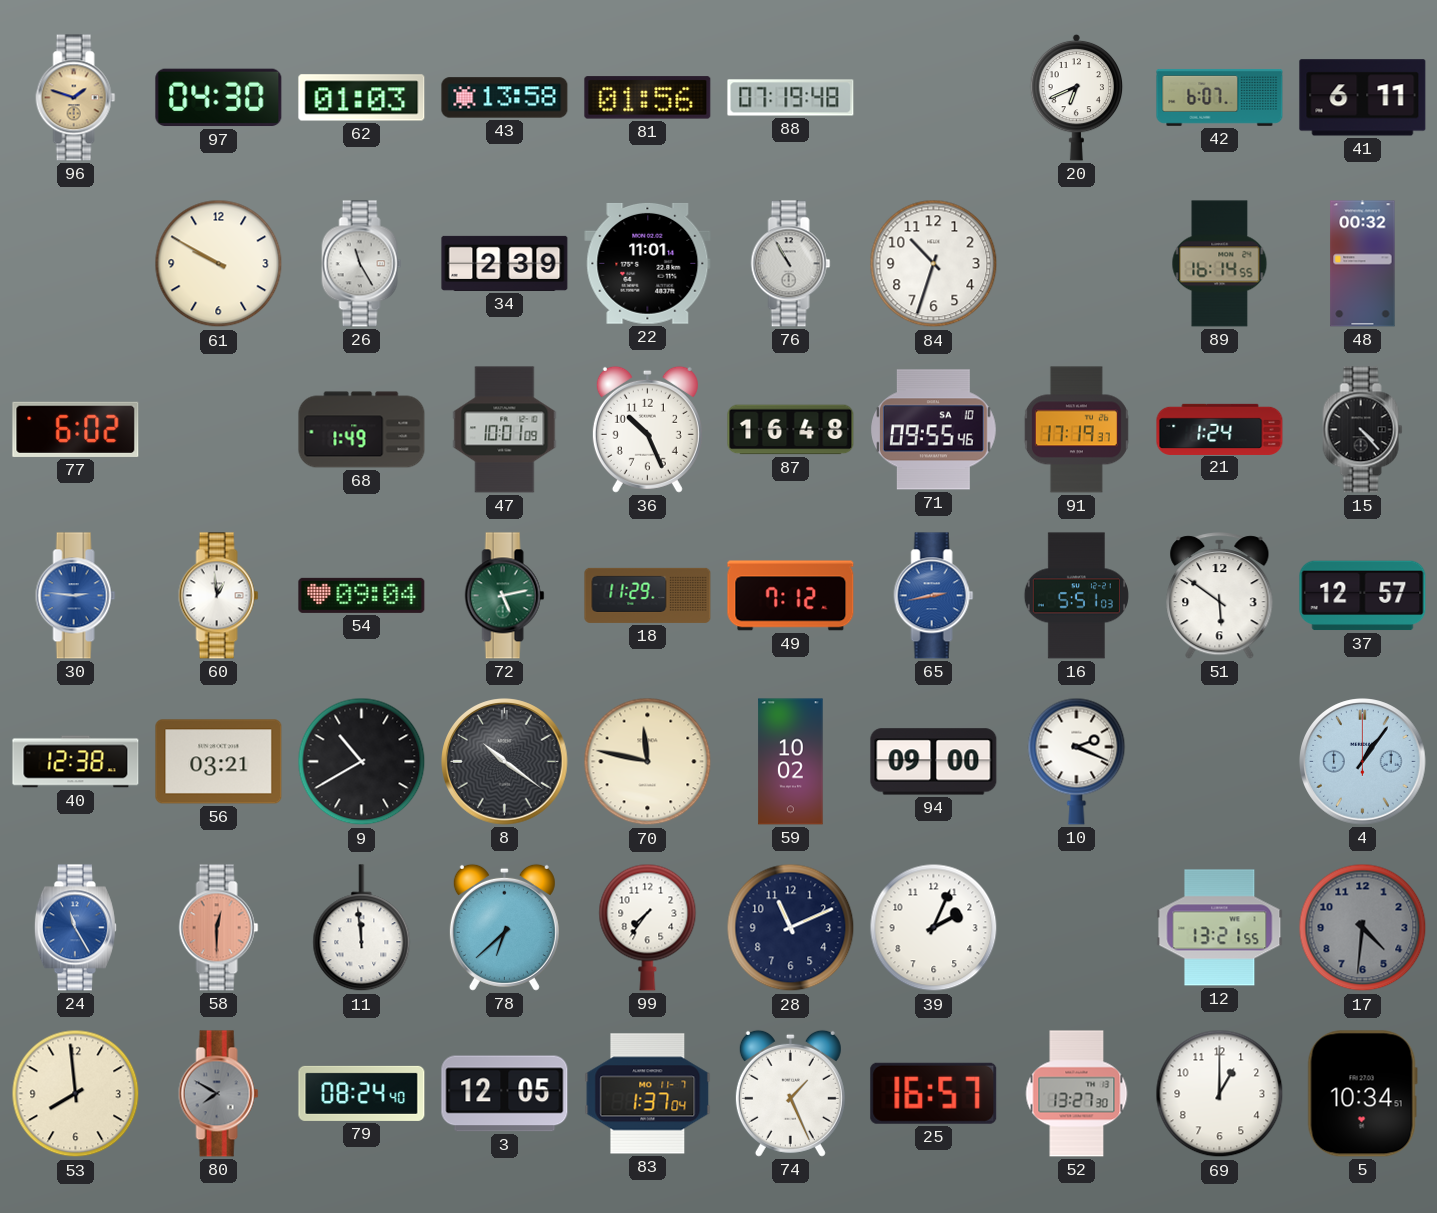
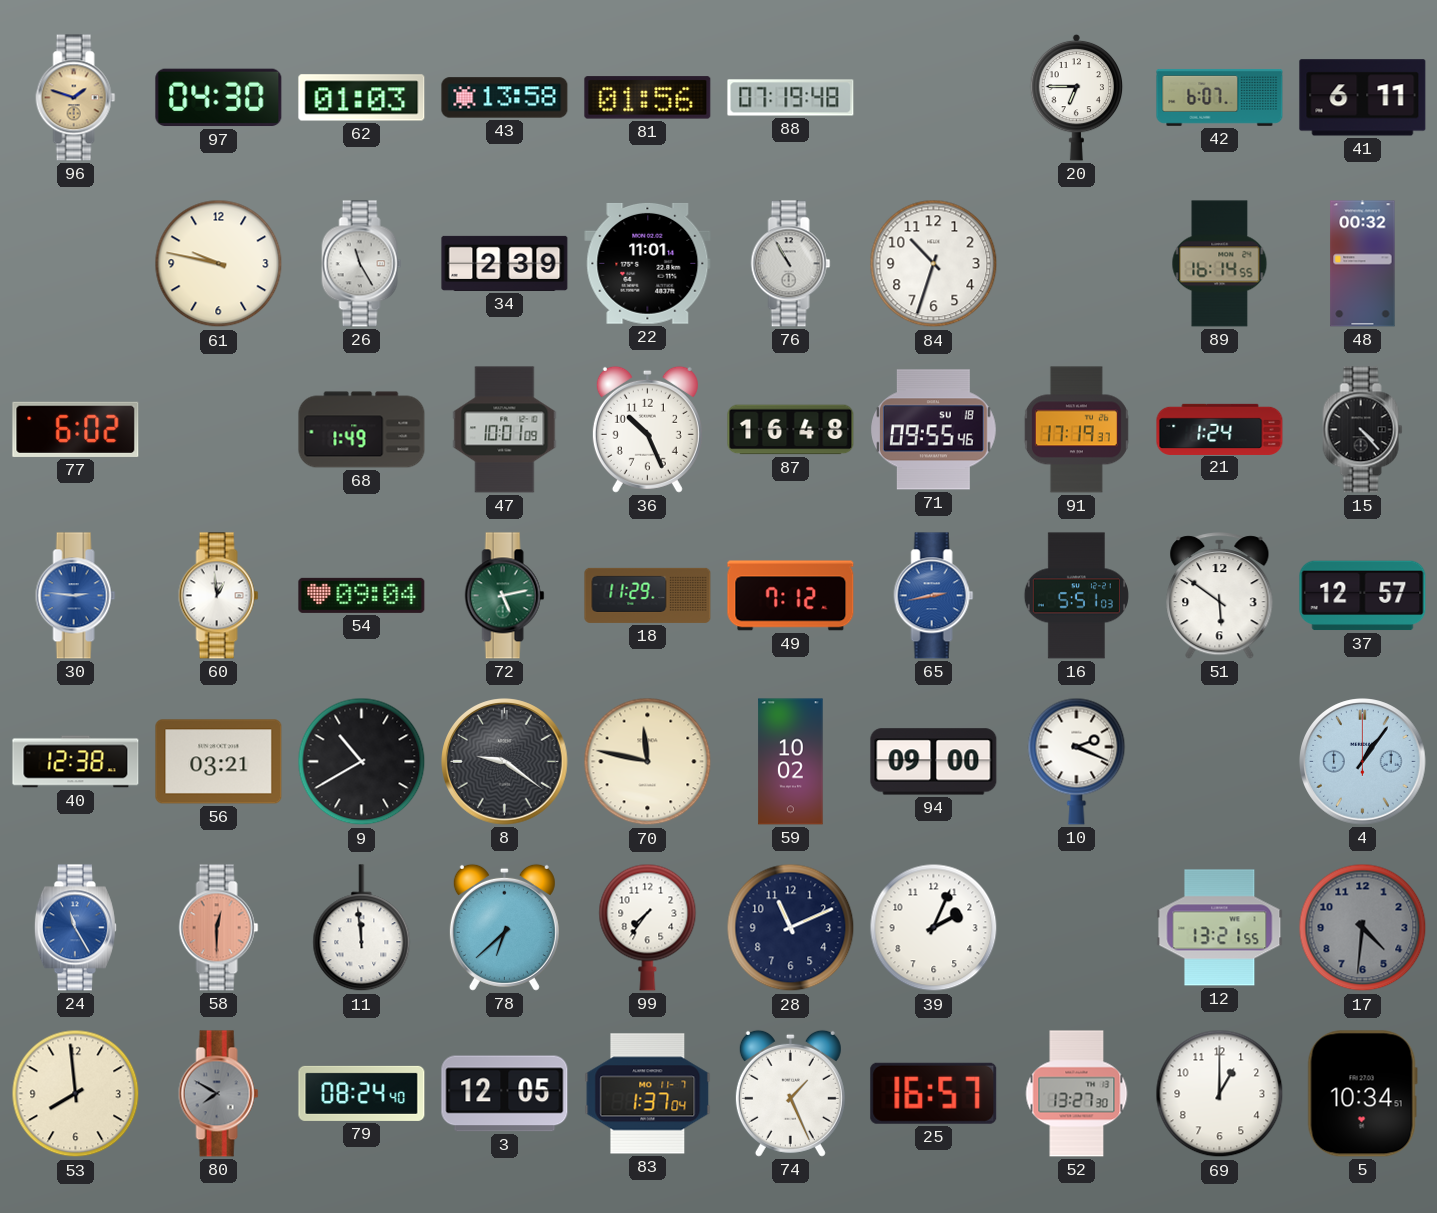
20: 6:41 -> 6:45 (1077, 97)
61: 9:50 -> 9:47 (219, 264)
71 date: SA 10 -> SU 18 (934, 430)
8: 10:21 -> 9:21 (505, 762)
